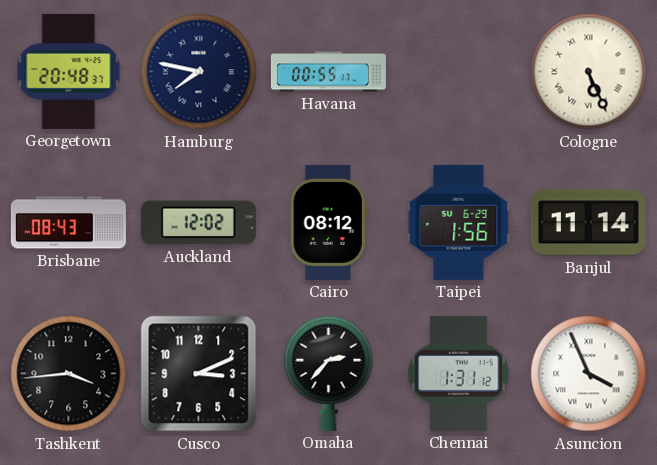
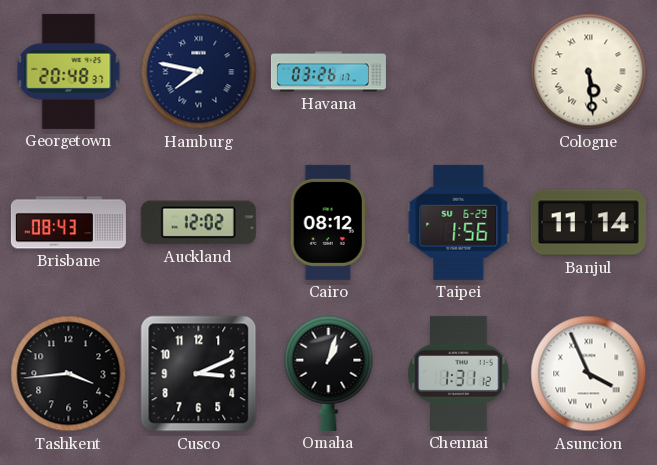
Havana: 00:55 -> 03:26 (328, 72)
Cologne: 5:26 -> 5:29 (589, 72)
Omaha: 2:37 -> 1:03 (329, 373)
